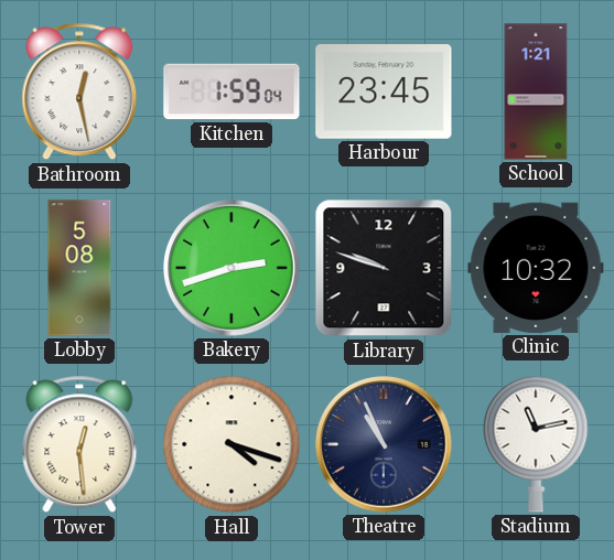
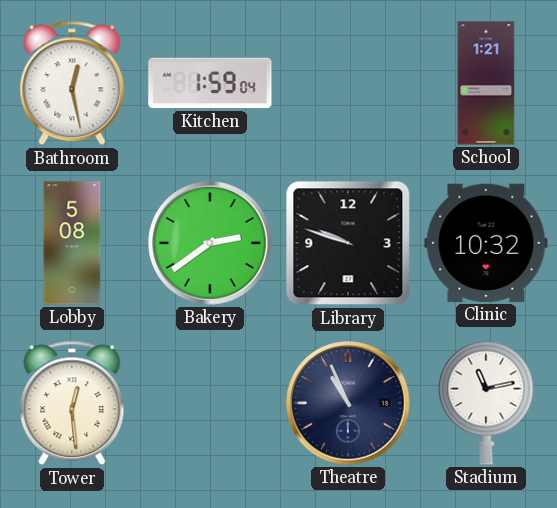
Harbour: 23:45 -> none (384, 91)
Bakery: 2:42 -> 2:39 (210, 243)
Hall: 4:18 -> none (231, 444)
